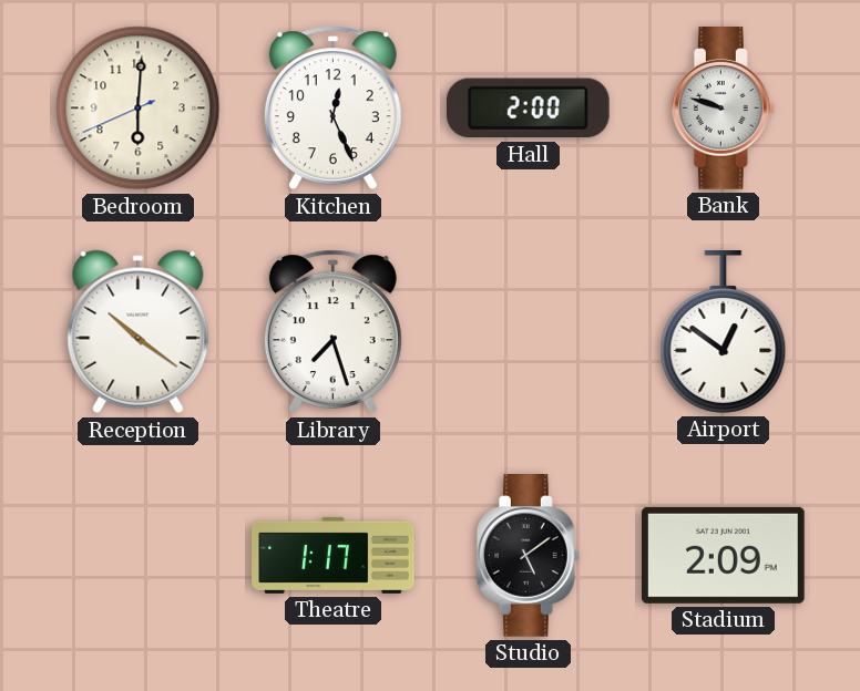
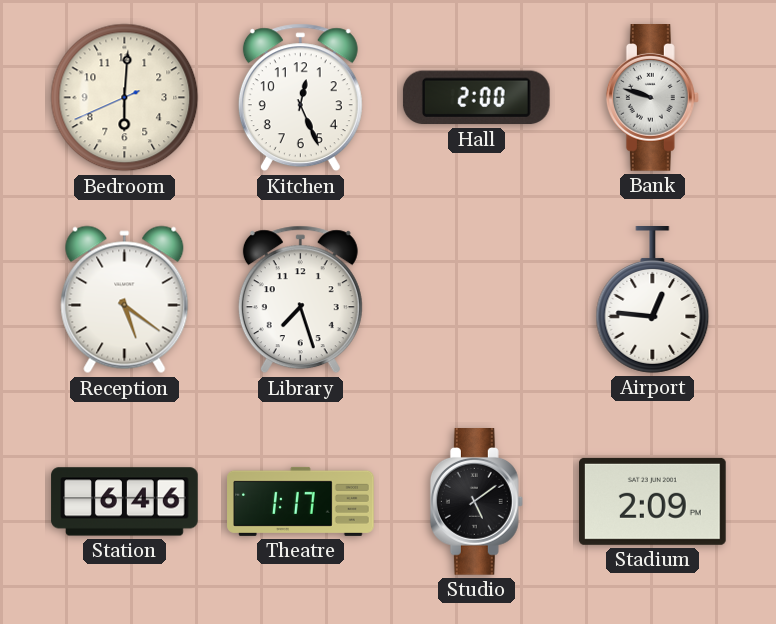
Reception: 10:21 -> 5:21 (125, 300)
Airport: 12:51 -> 12:46 (653, 300)
Station: none -> 6:46 (125, 502)
